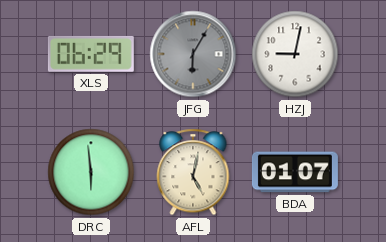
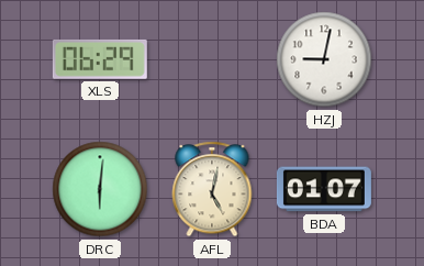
JFG: 6:05 -> none (193, 54)
DRC: 5:59 -> 6:01 (100, 189)
